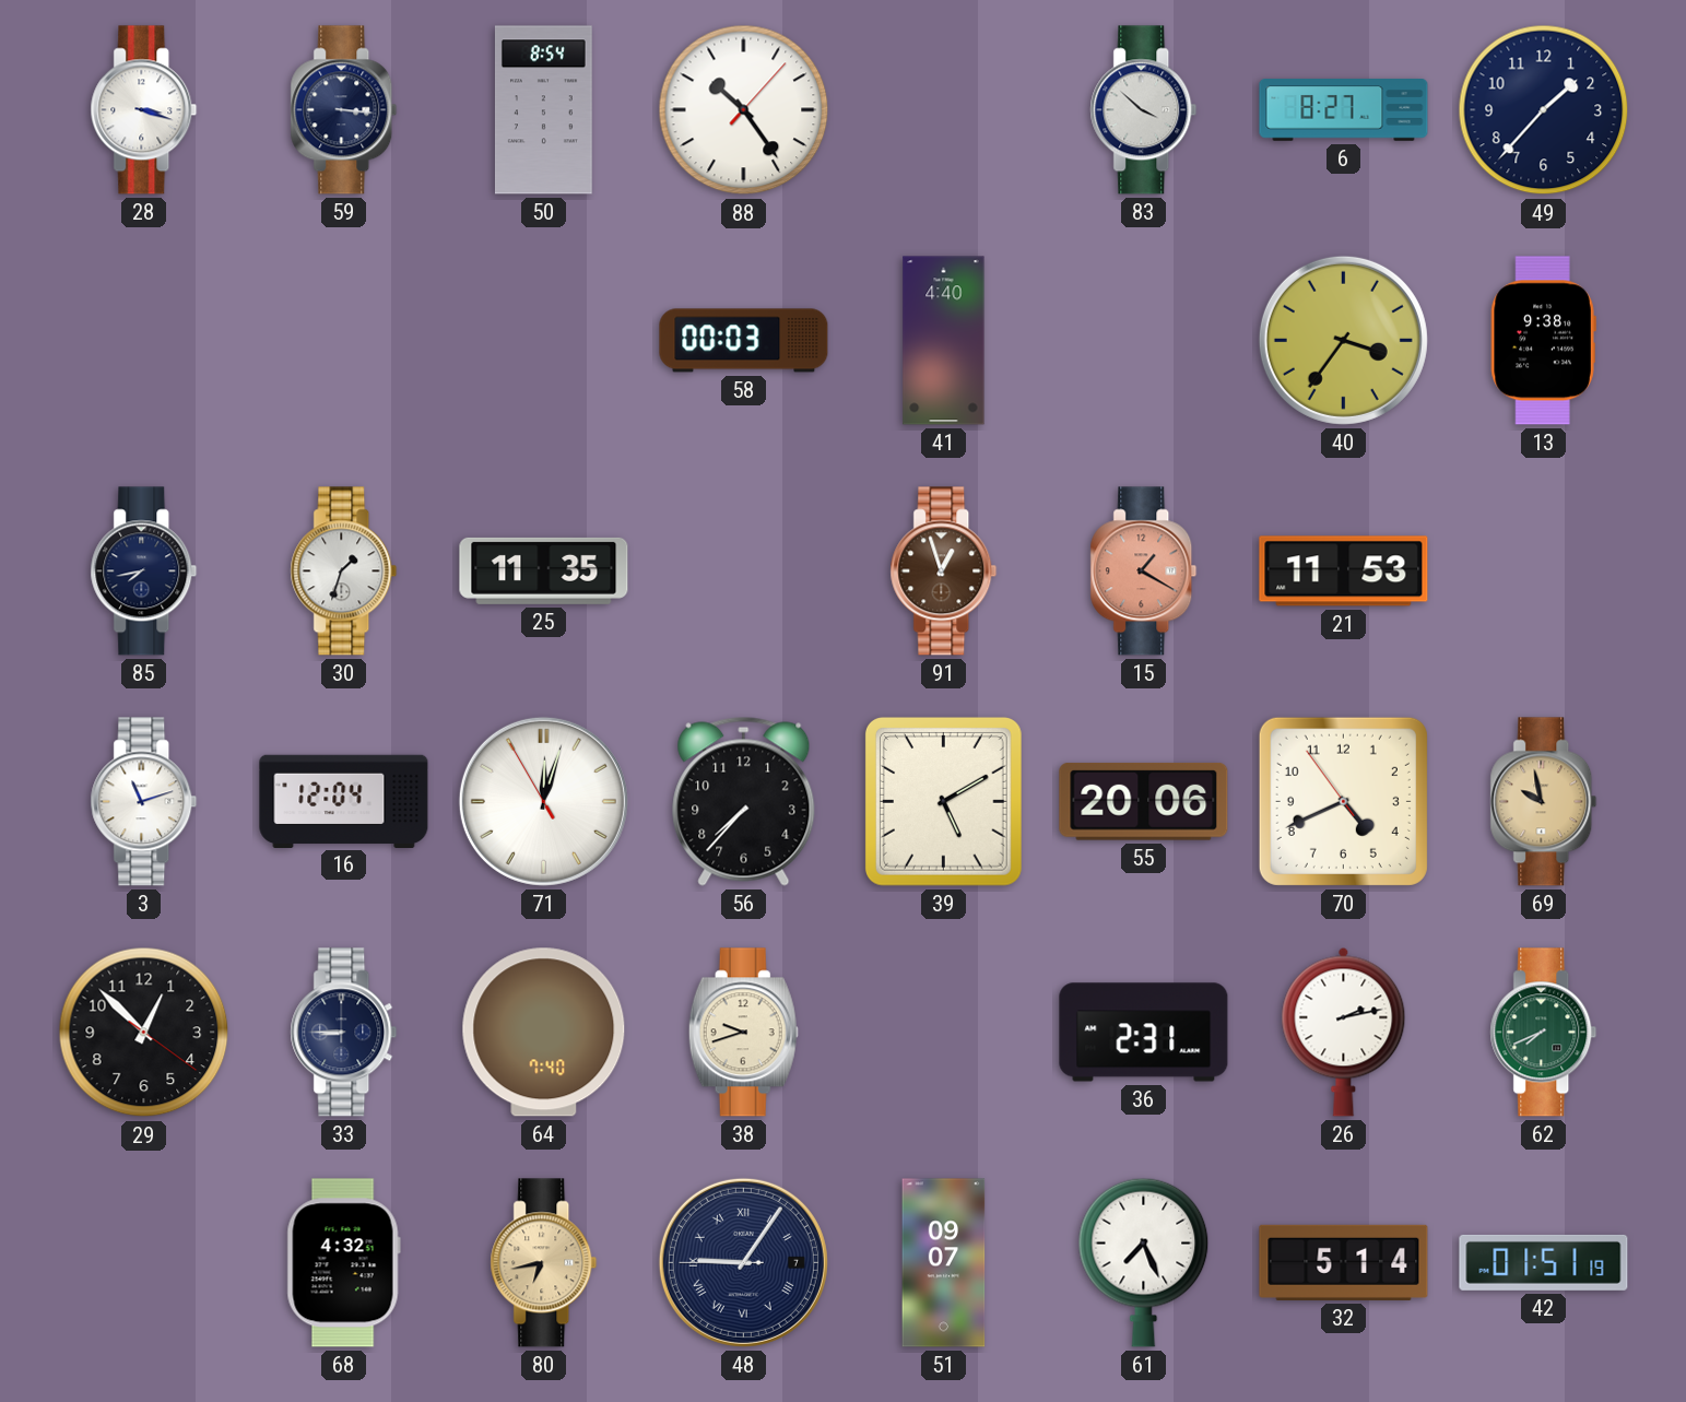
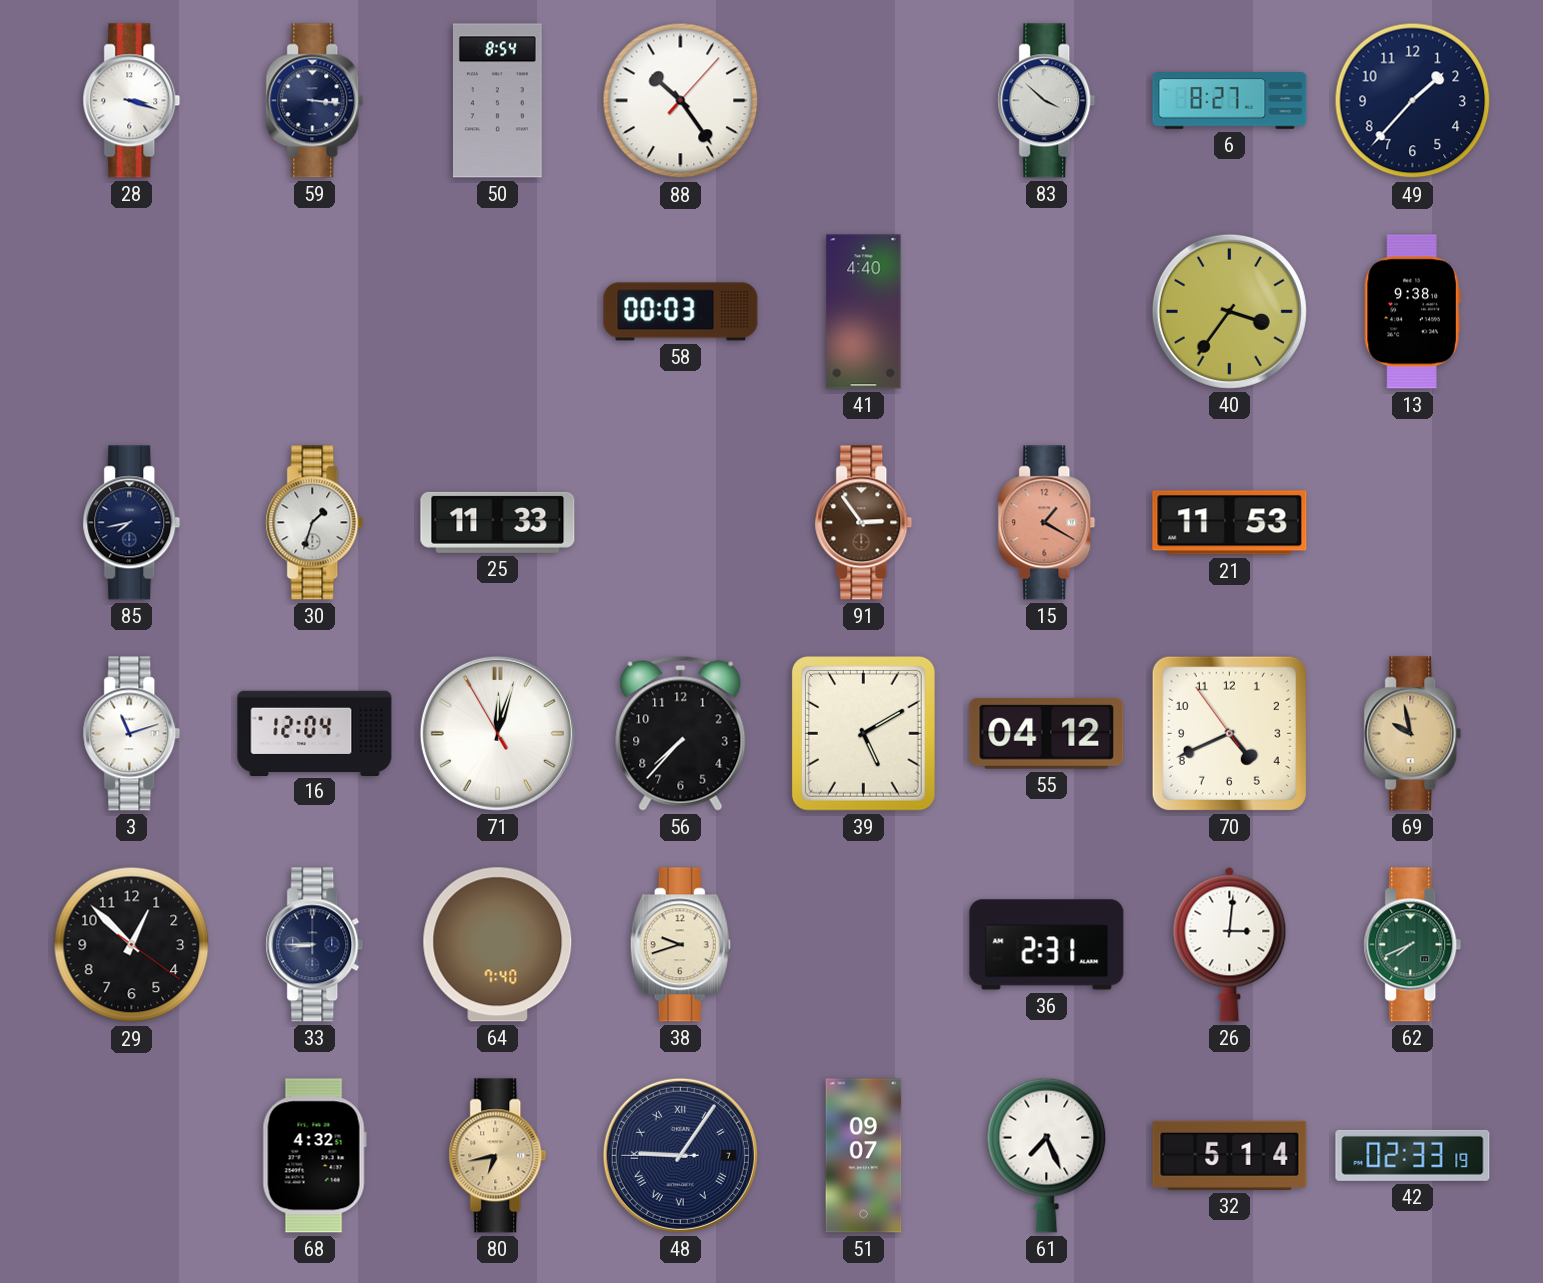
25: 11:35 -> 11:33 (498, 522)
91: 12:57 -> 2:54 (864, 523)
55: 20:06 -> 04:12 (1047, 733)
26: 2:13 -> 3:01 (1230, 944)
42: 01:51 -> 02:33 (1413, 1155)
